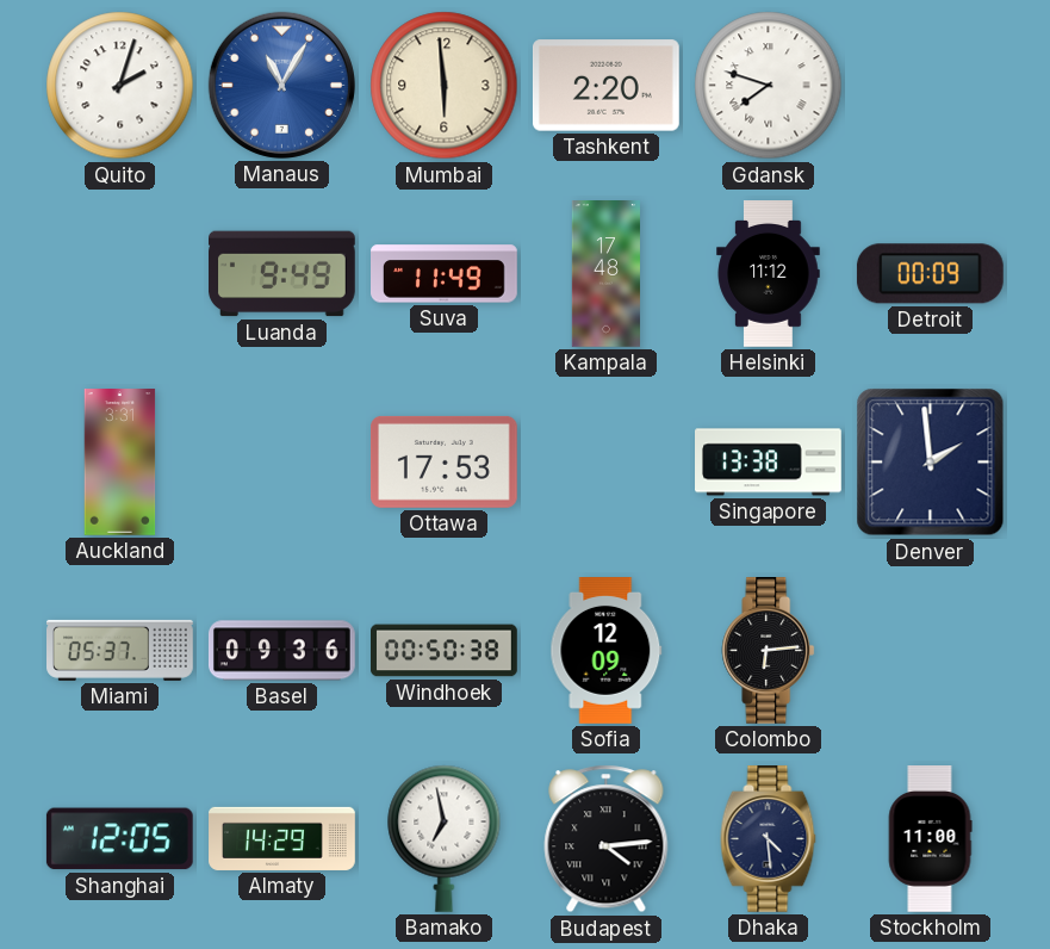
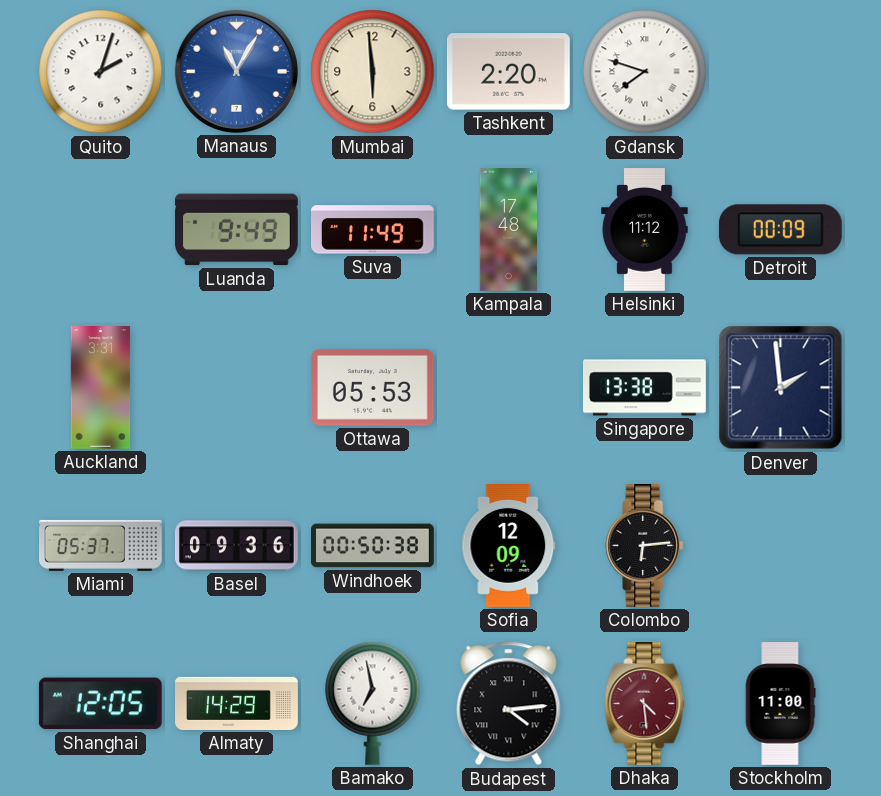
Ottawa: 17:53 -> 05:53 (372, 387)
Dhaka dial: navy -> burgundy (645, 704)
